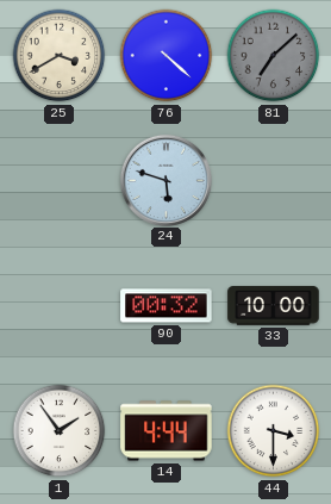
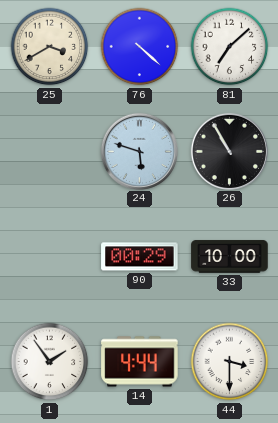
81 dial: grey -> white (230, 47)
26: none -> 10:55 (229, 151)
90: 00:32 -> 00:29 (140, 257)
